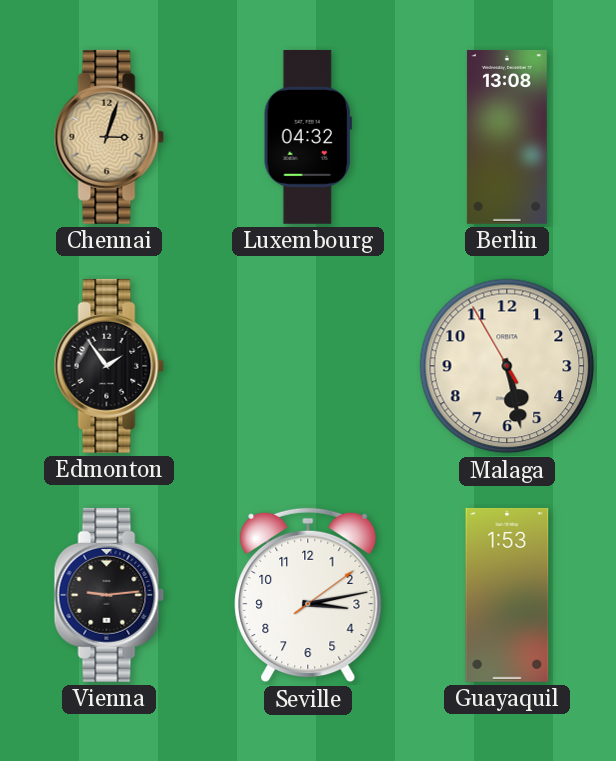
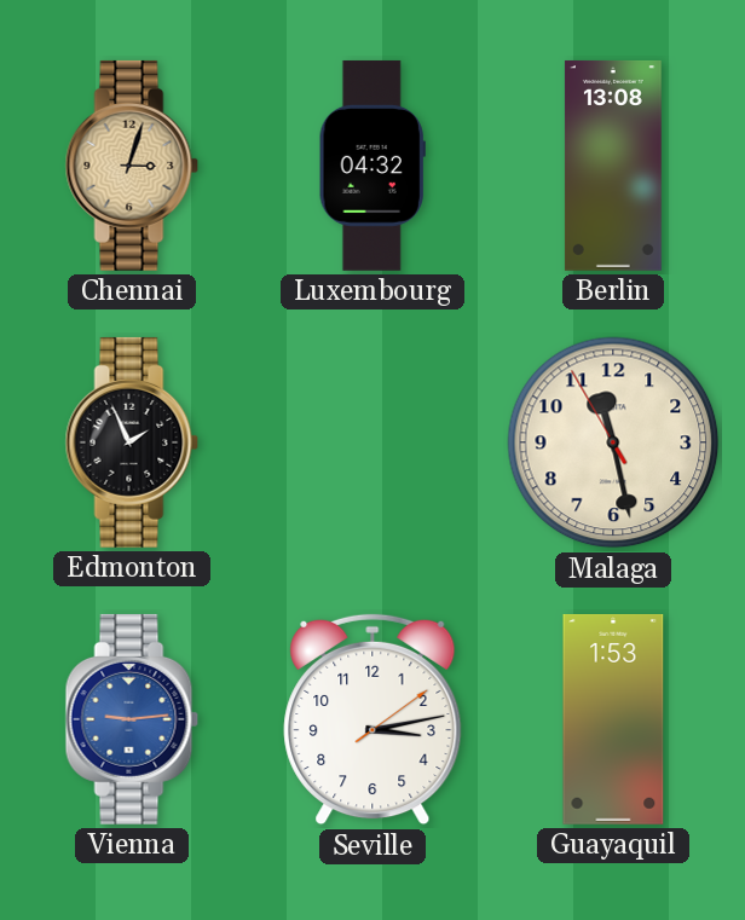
Edmonton: 1:54 -> 1:56 (132, 442)
Malaga: 5:27 -> 11:27 (613, 442)
Vienna dial: black -> blue (132, 719)
